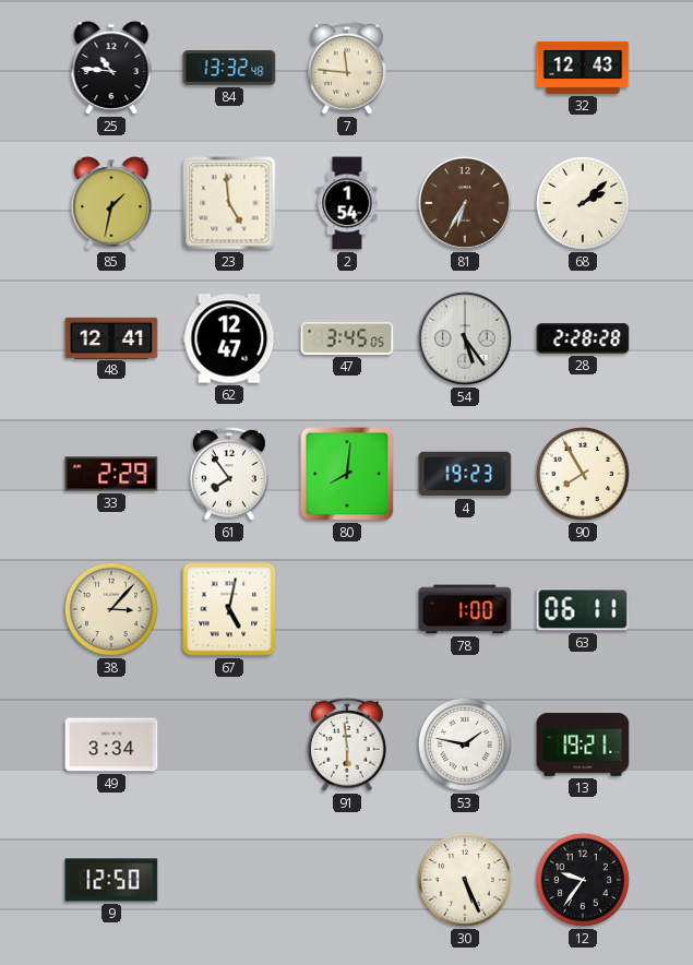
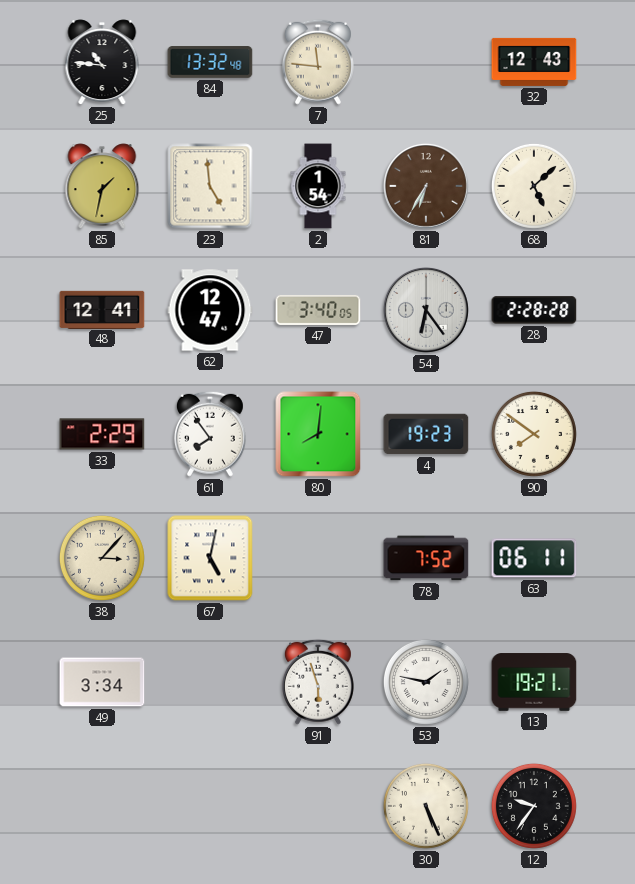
68: 2:08 -> 5:08 (534, 186)
47: 3:45 -> 3:40 (318, 310)
54: 5:24 -> 6:24 (427, 311)
90: 7:55 -> 7:51 (534, 434)
78: 1:00 -> 7:52 (426, 558)
91: 5:59 -> 5:57 (318, 682)
9: 12:50 -> none (111, 880)
